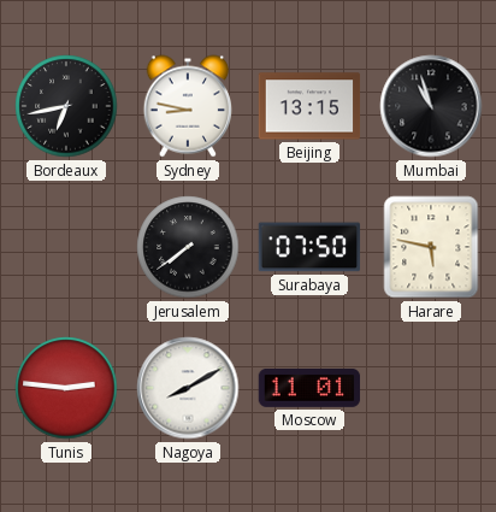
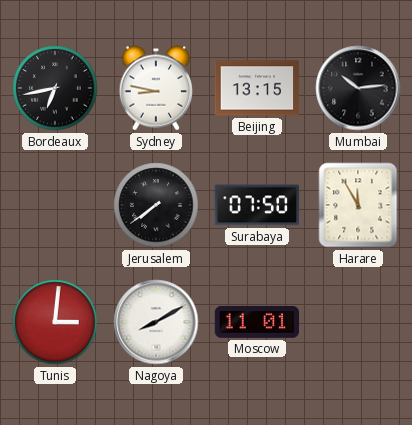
Mumbai: 10:57 -> 10:14 (358, 88)
Harare: 5:47 -> 11:55 (358, 205)
Tunis: 2:46 -> 3:01 (55, 322)
